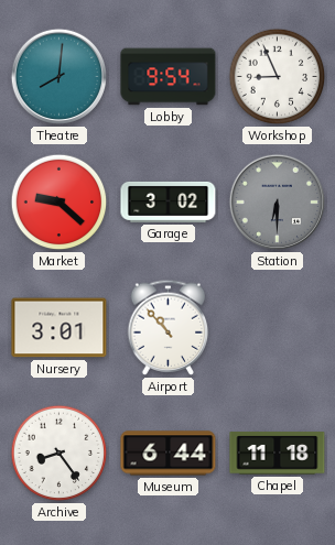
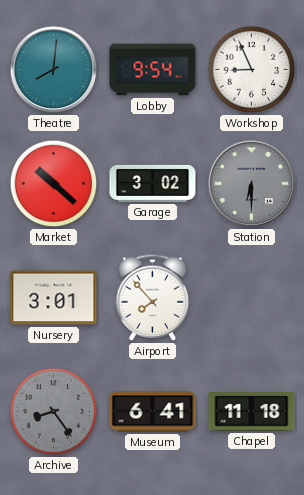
Market: 9:22 -> 10:22 (54, 184)
Airport: 10:53 -> 7:53 (153, 297)
Archive dial: white -> grey (54, 412)
Museum: 6:44 -> 6:41 (153, 412)
